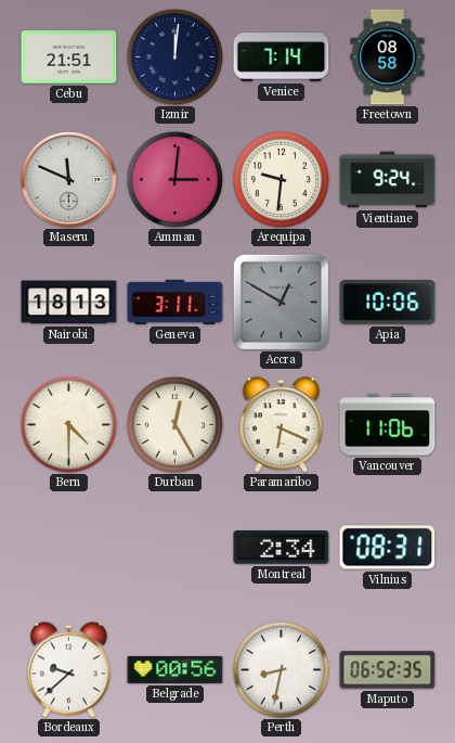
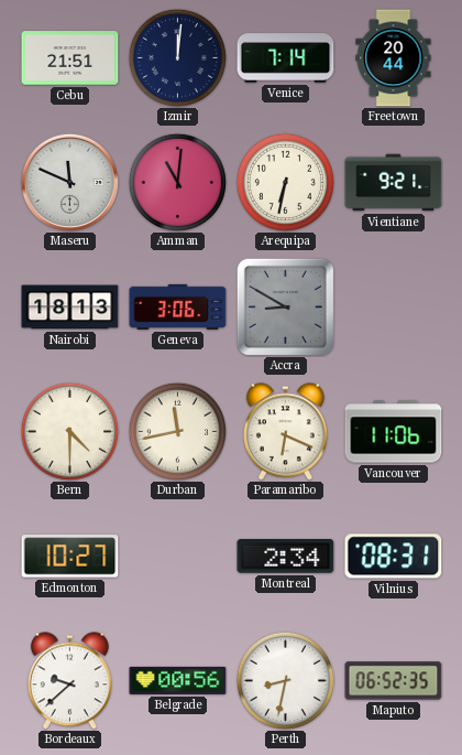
Freetown: 08:58 -> 20:44 (394, 58)
Amman: 3:01 -> 11:01 (177, 182)
Arequipa: 9:31 -> 6:32 (285, 182)
Vientiane: 9:24 -> 9:21 (394, 183)
Geneva: 3:11 -> 3:06 (178, 306)
Accra: 12:50 -> 8:50 (285, 306)
Apia: 10:06 -> none (388, 303)
Durban: 12:25 -> 11:43 (177, 431)
Edmonton: none -> 10:27 (70, 557)
